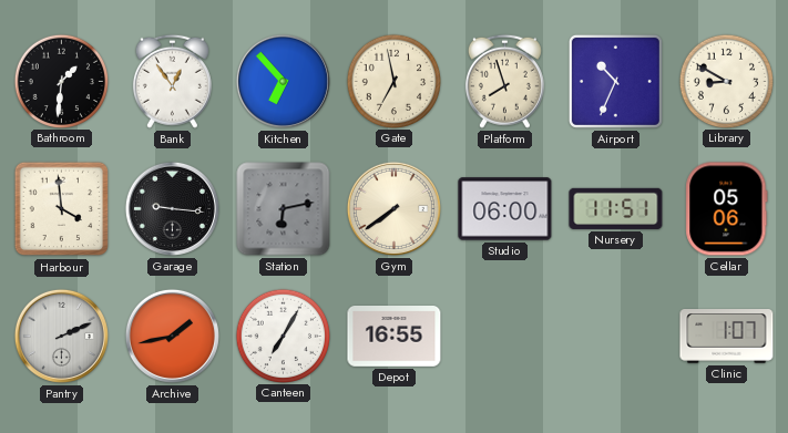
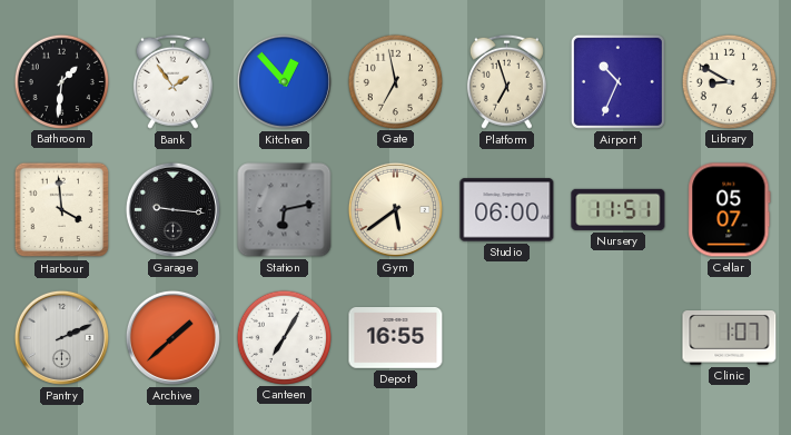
Bank: 12:54 -> 1:54 (172, 81)
Kitchen: 6:53 -> 12:53 (284, 81)
Platform: 7:57 -> 6:57 (506, 81)
Gym: 7:39 -> 5:39 (395, 209)
Cellar: 05:06 -> 05:07 (730, 210)
Archive: 1:43 -> 1:38 (172, 337)
